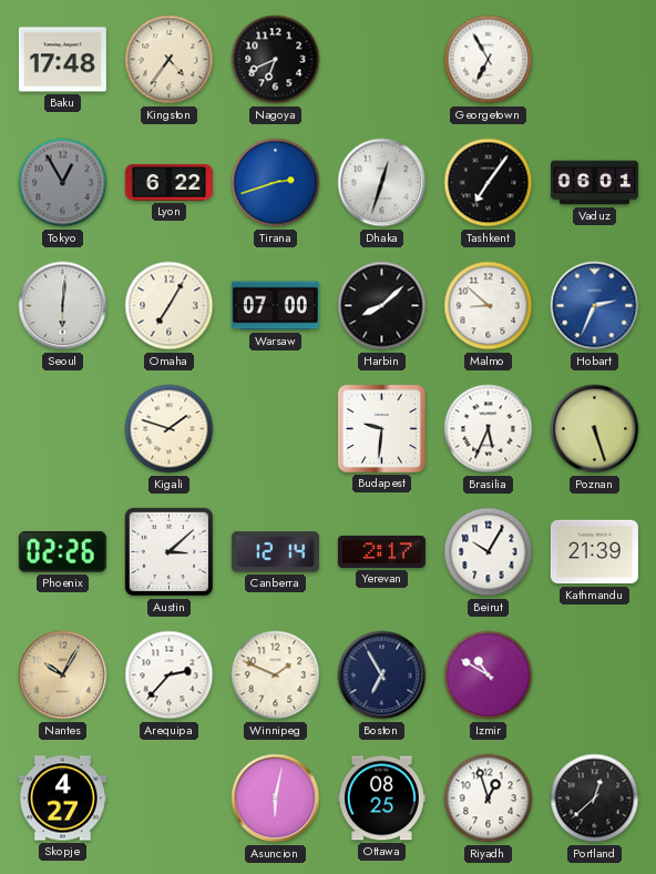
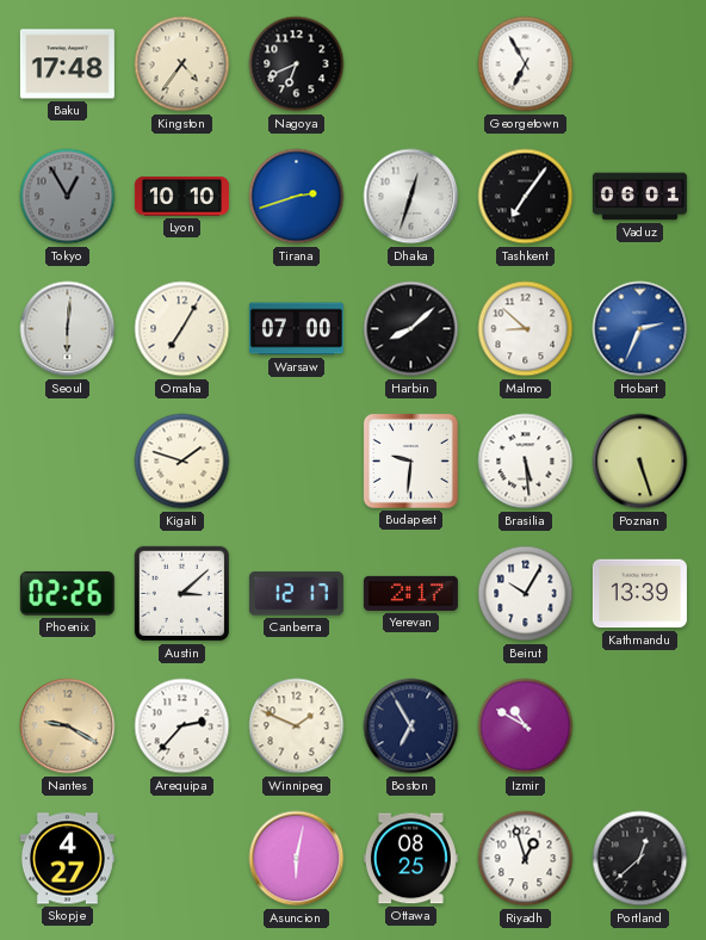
Lyon: 6:22 -> 10:10 (181, 197)
Brasilia: 5:34 -> 5:29 (526, 462)
Canberra: 12:14 -> 12:17 (296, 594)
Kathmandu: 21:39 -> 13:39 (639, 594)
Nantes: 10:05 -> 9:20 (68, 726)
